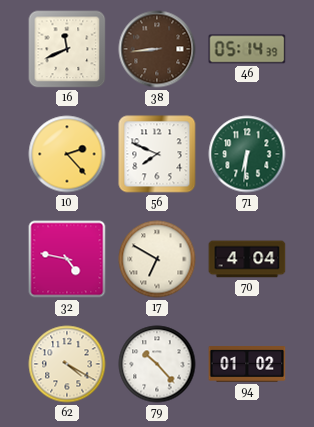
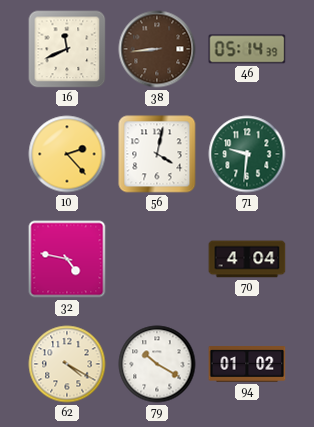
56: 7:49 -> 4:02 (157, 154)
71: 6:31 -> 9:31 (247, 154)
17: 6:50 -> none (157, 259)
79: 10:23 -> 10:20 (157, 364)
